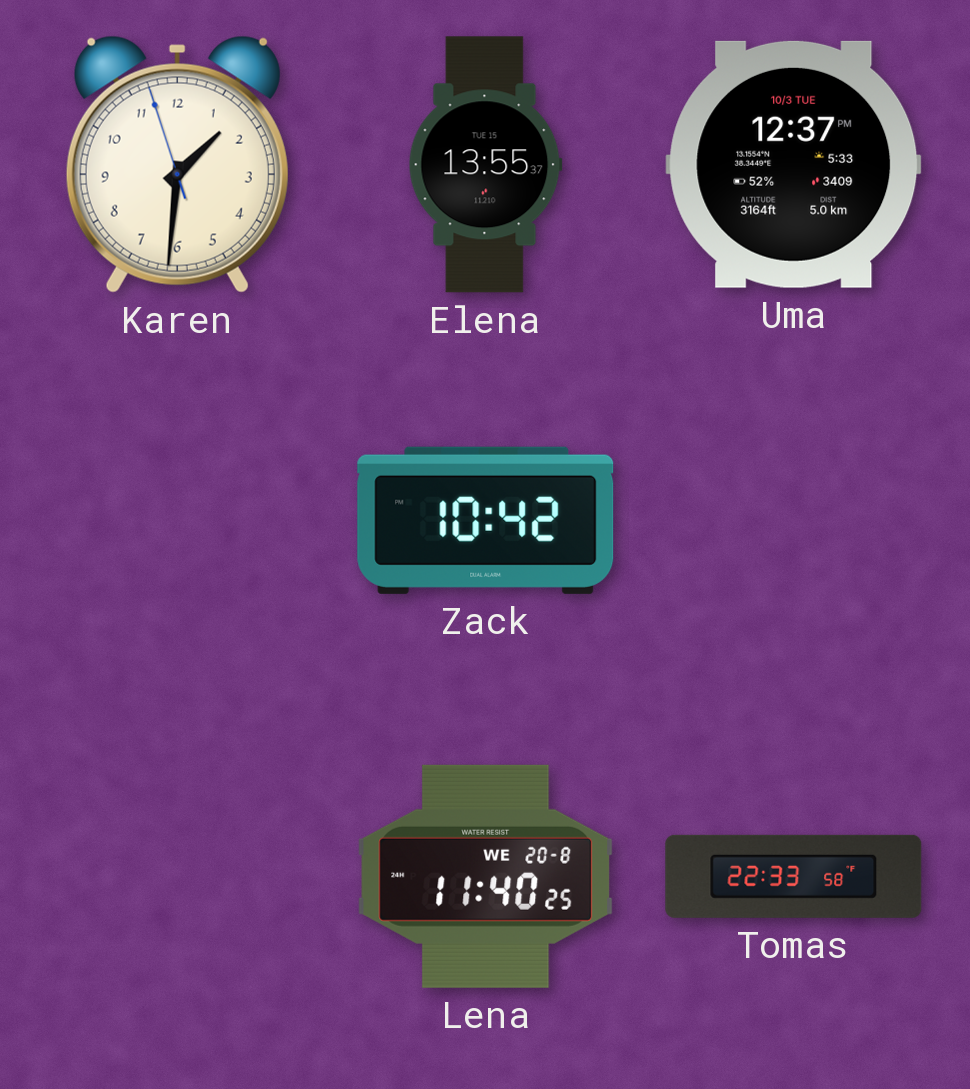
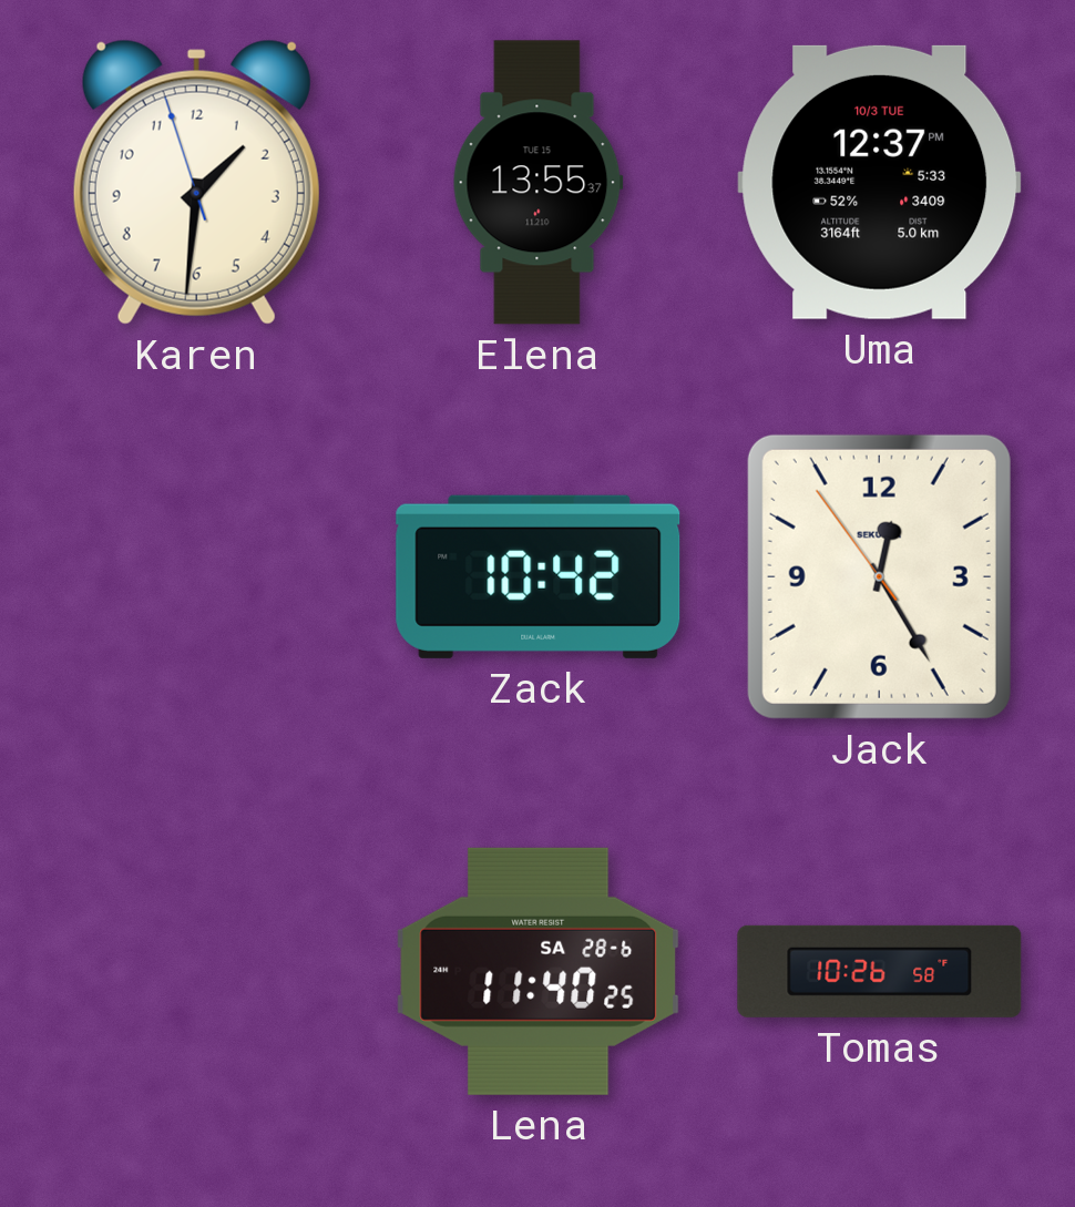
Jack: none -> 12:24 (879, 576)
Lena date: WE 20-8 -> SA 28-6 (539, 971)
Tomas: 22:33 -> 10:26 (880, 971)
